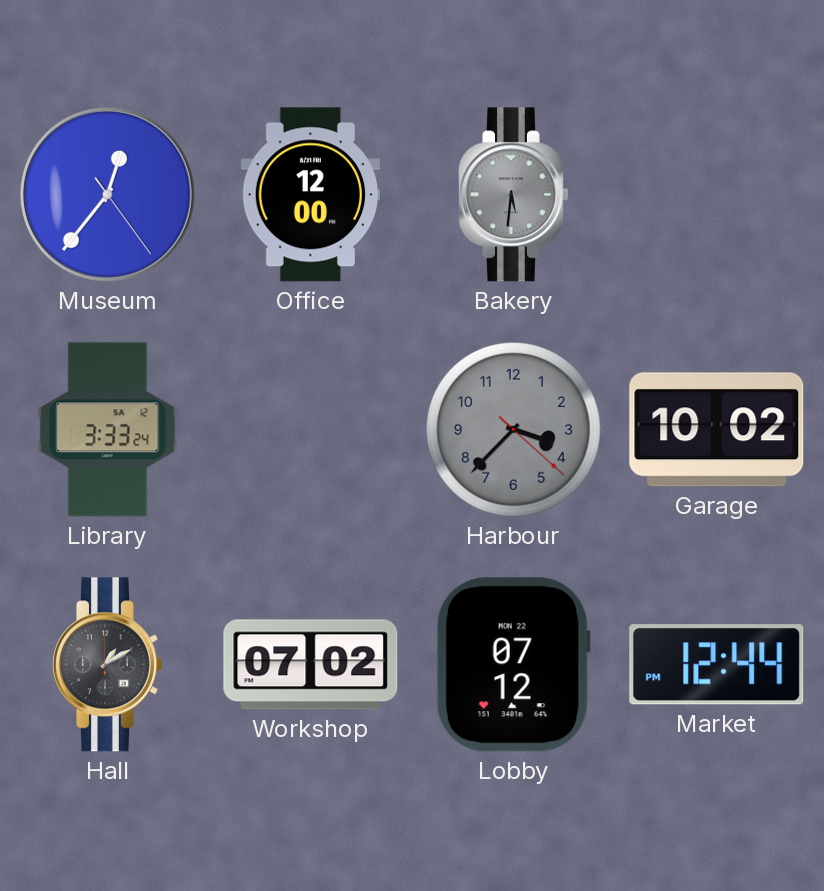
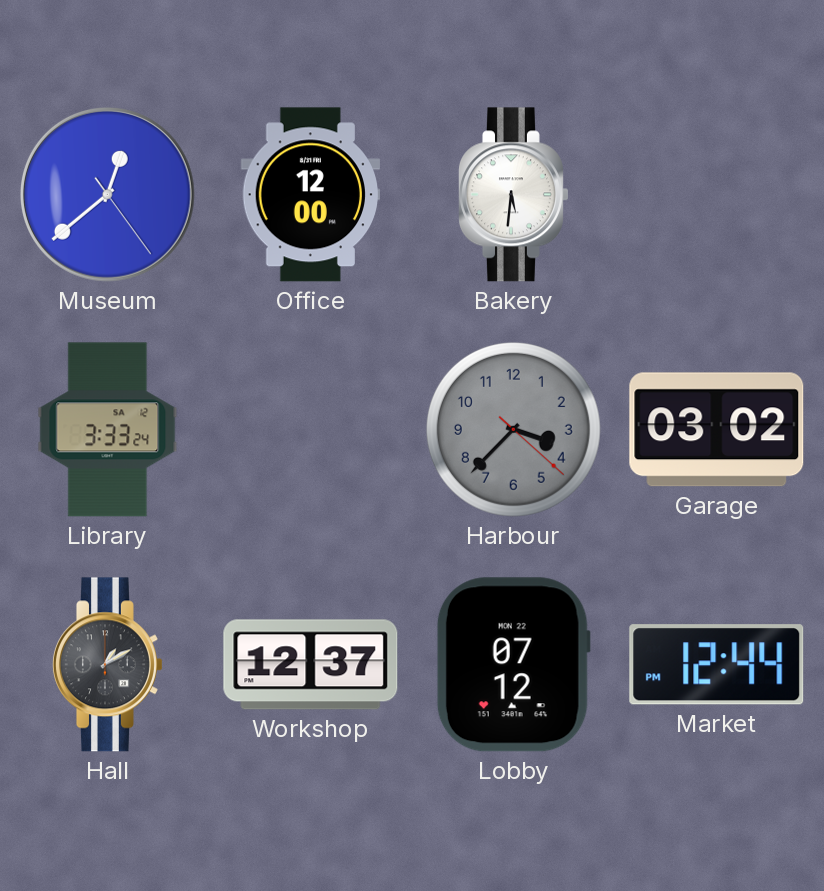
Museum: 12:36 -> 12:38 (107, 194)
Bakery dial: grey -> white (513, 195)
Garage: 10:02 -> 03:02 (717, 430)
Workshop: 07:02 -> 12:37 (311, 665)
